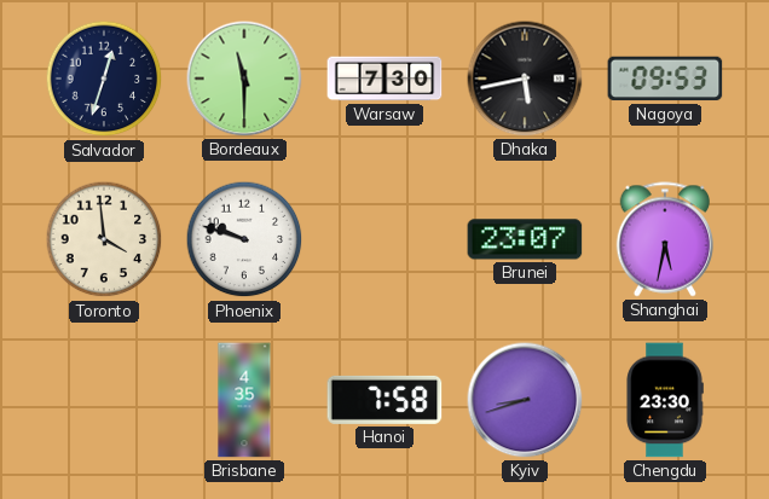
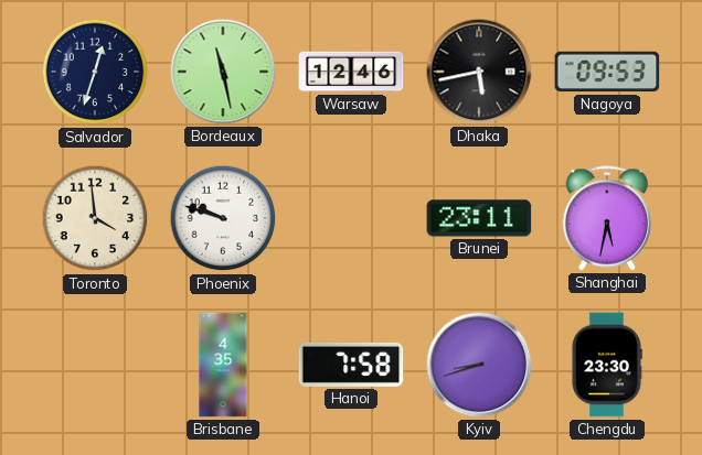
Bordeaux: 11:30 -> 11:28 (223, 72)
Warsaw: 7:30 -> 12:46 (351, 72)
Brunei: 23:07 -> 23:11 (479, 218)
